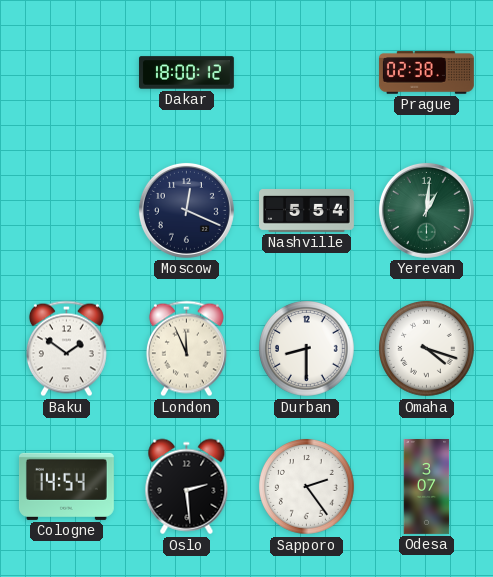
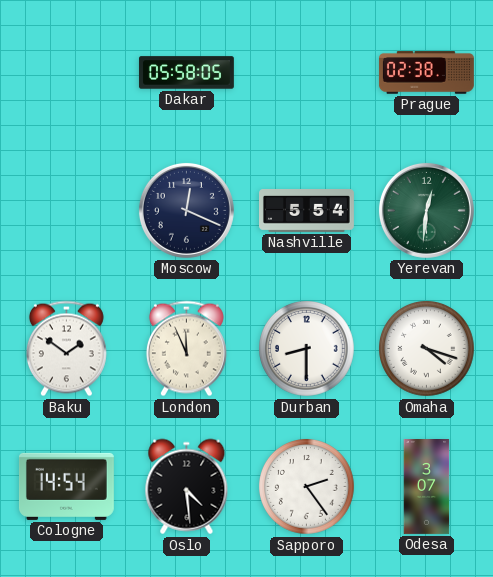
Dakar: 18:00 -> 05:58 (186, 73)
Yerevan: 1:01 -> 12:31 (426, 210)
Oslo: 2:29 -> 4:29 (187, 487)
